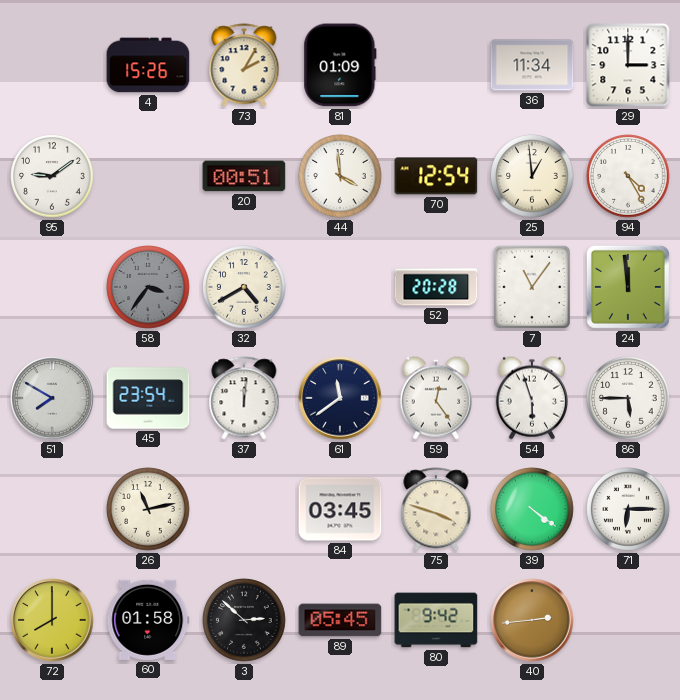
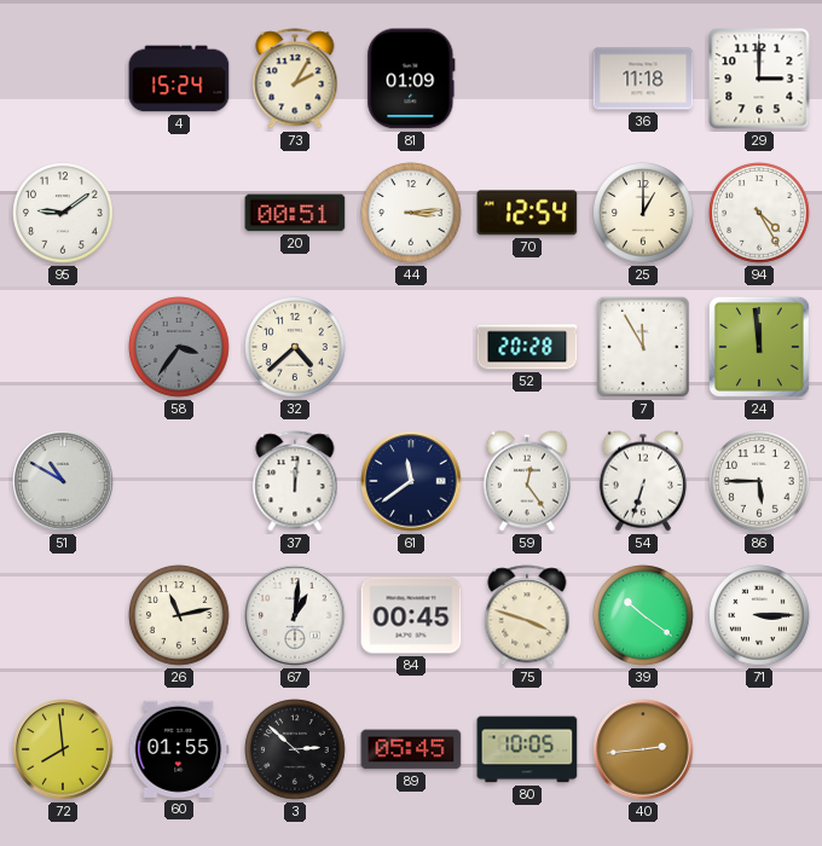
4: 15:26 -> 15:24 (179, 79)
36: 11:34 -> 11:18 (643, 79)
44: 3:59 -> 3:14 (411, 213)
25: 12:59 -> 1:00 (643, 213)
32: 4:40 -> 4:38 (295, 347)
7: 11:06 -> 11:55 (643, 347)
51: 7:50 -> 10:50 (63, 481)
45: 23:54 -> none (148, 398)
54: 5:57 -> 6:33 (643, 481)
67: none -> 1:01 (295, 615)
84: 03:45 -> 00:45 (411, 615)
39: 4:21 -> 10:21 (643, 615)
71: 6:15 -> 3:15 (759, 615)
72: 8:00 -> 7:59 (63, 749)
60: 01:58 -> 01:55 (179, 749)
80: 9:42 -> 10:05 (527, 749)
